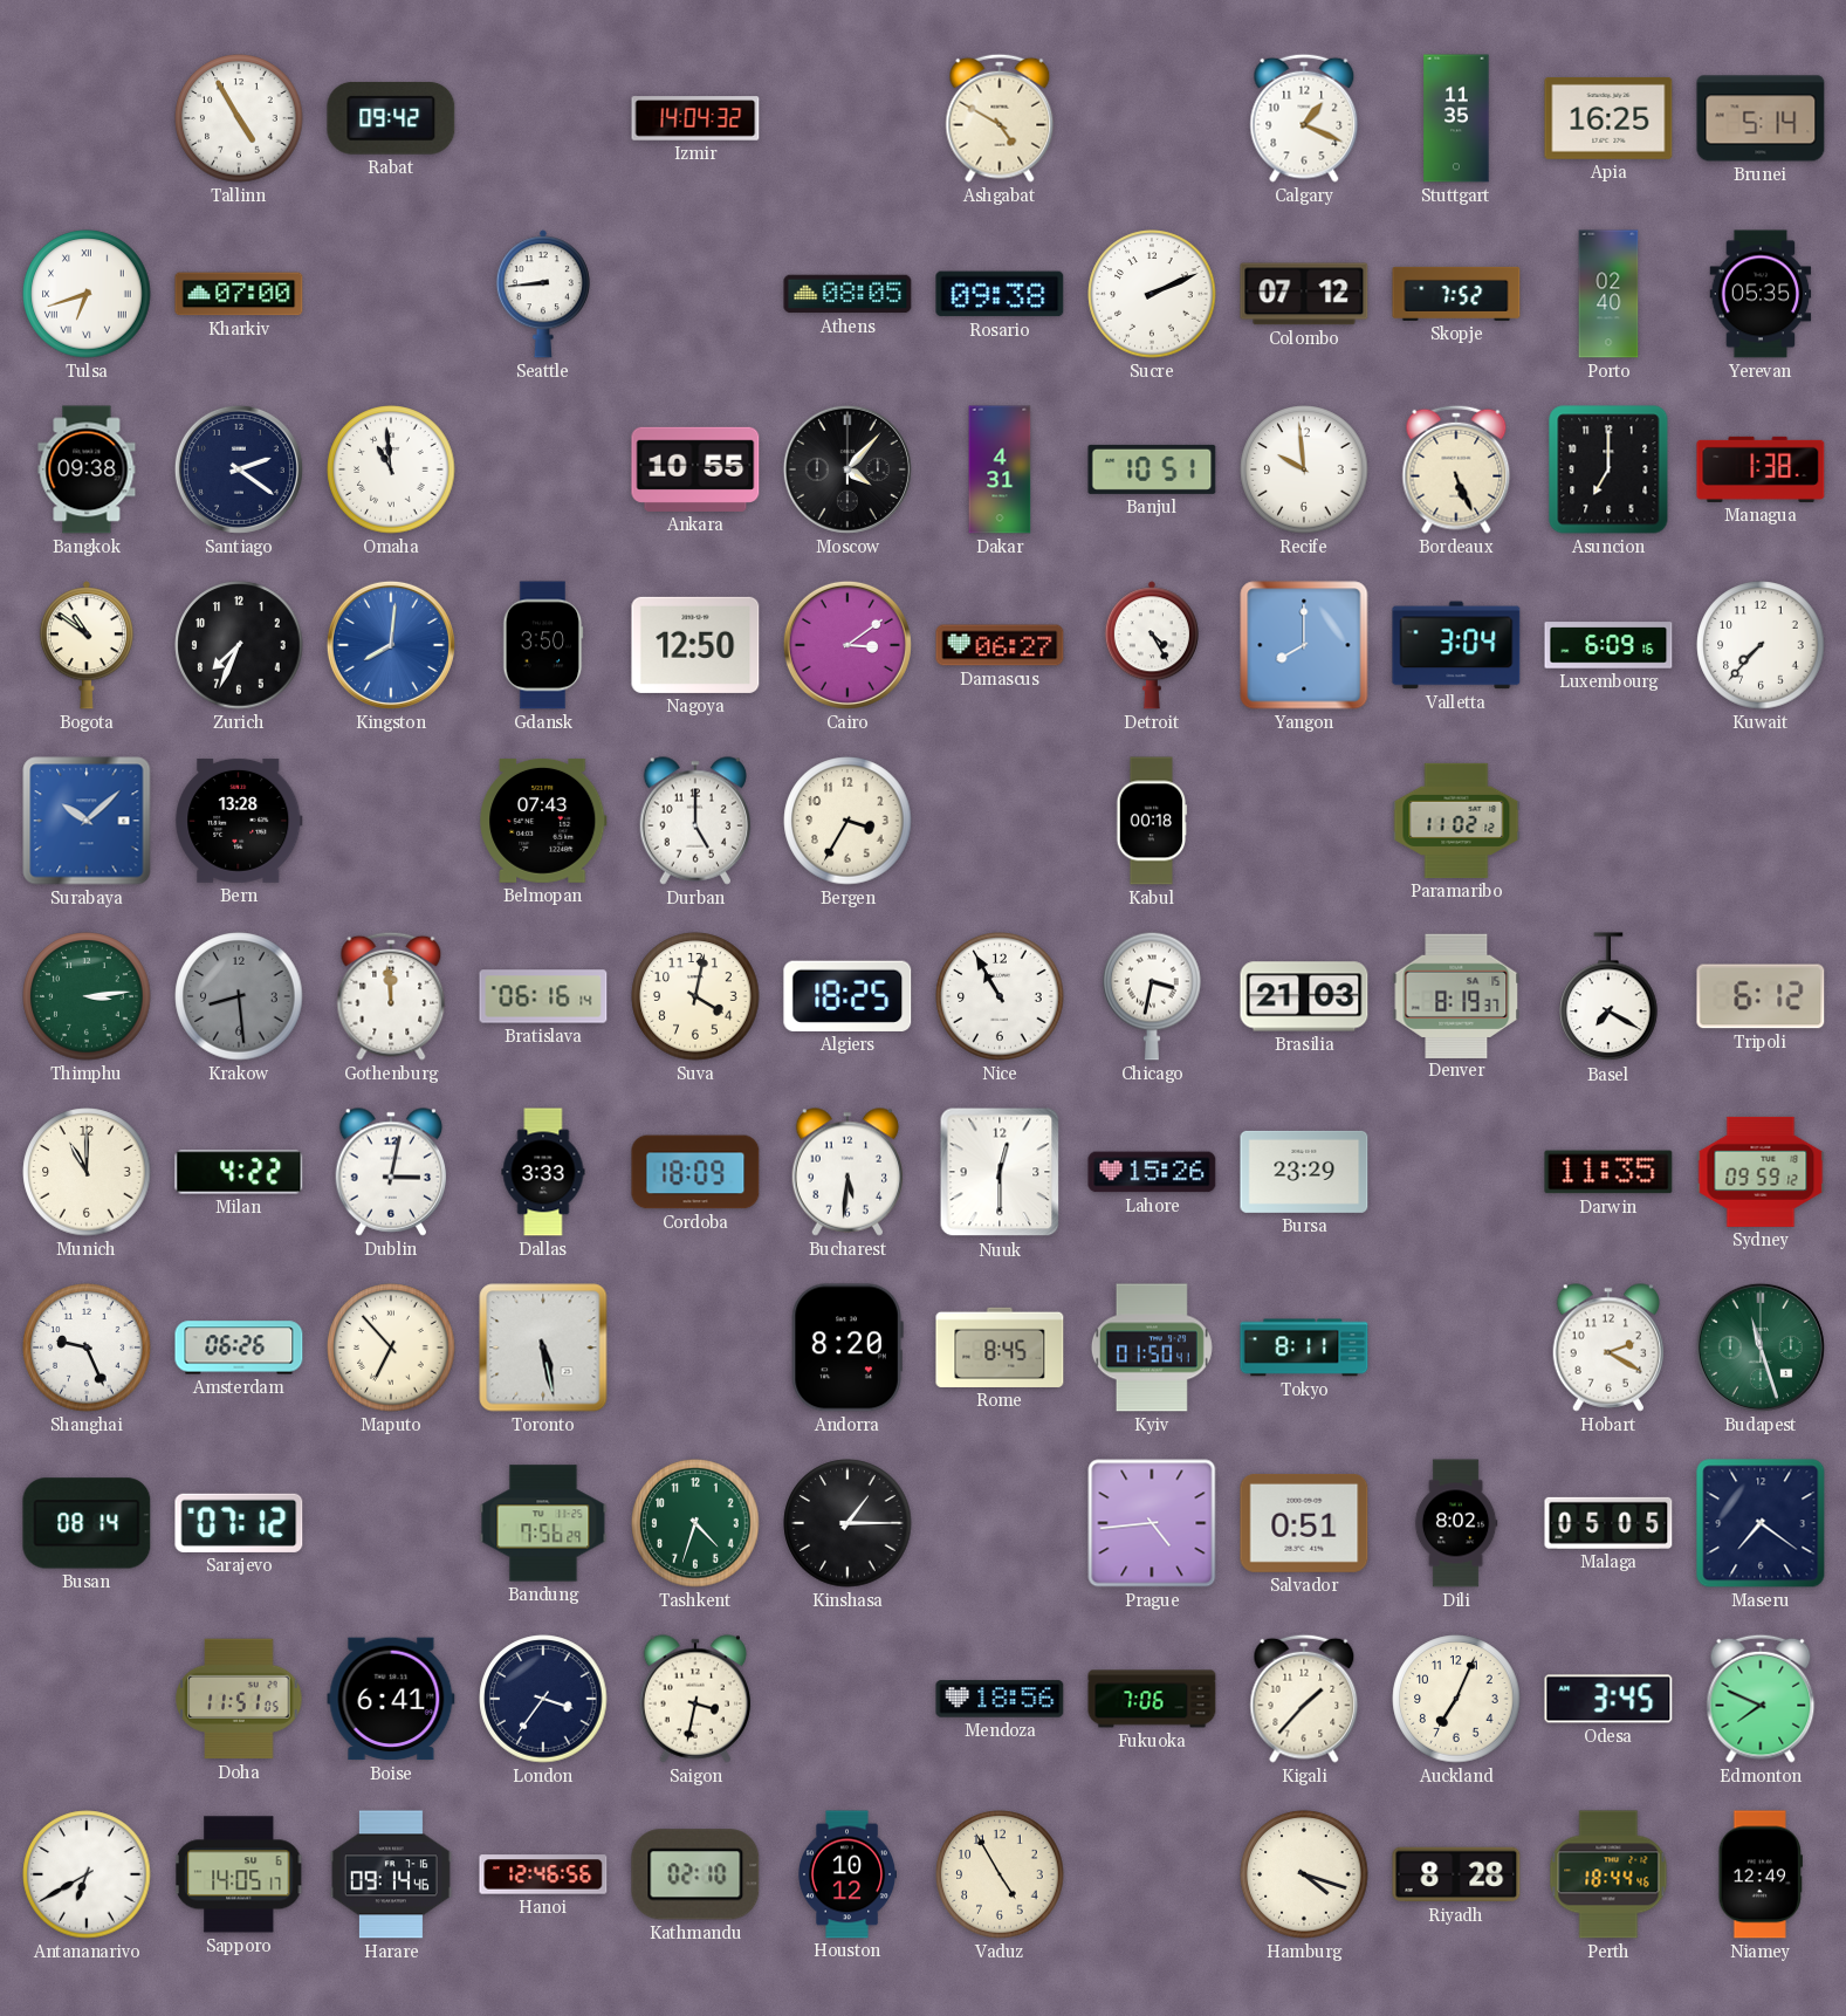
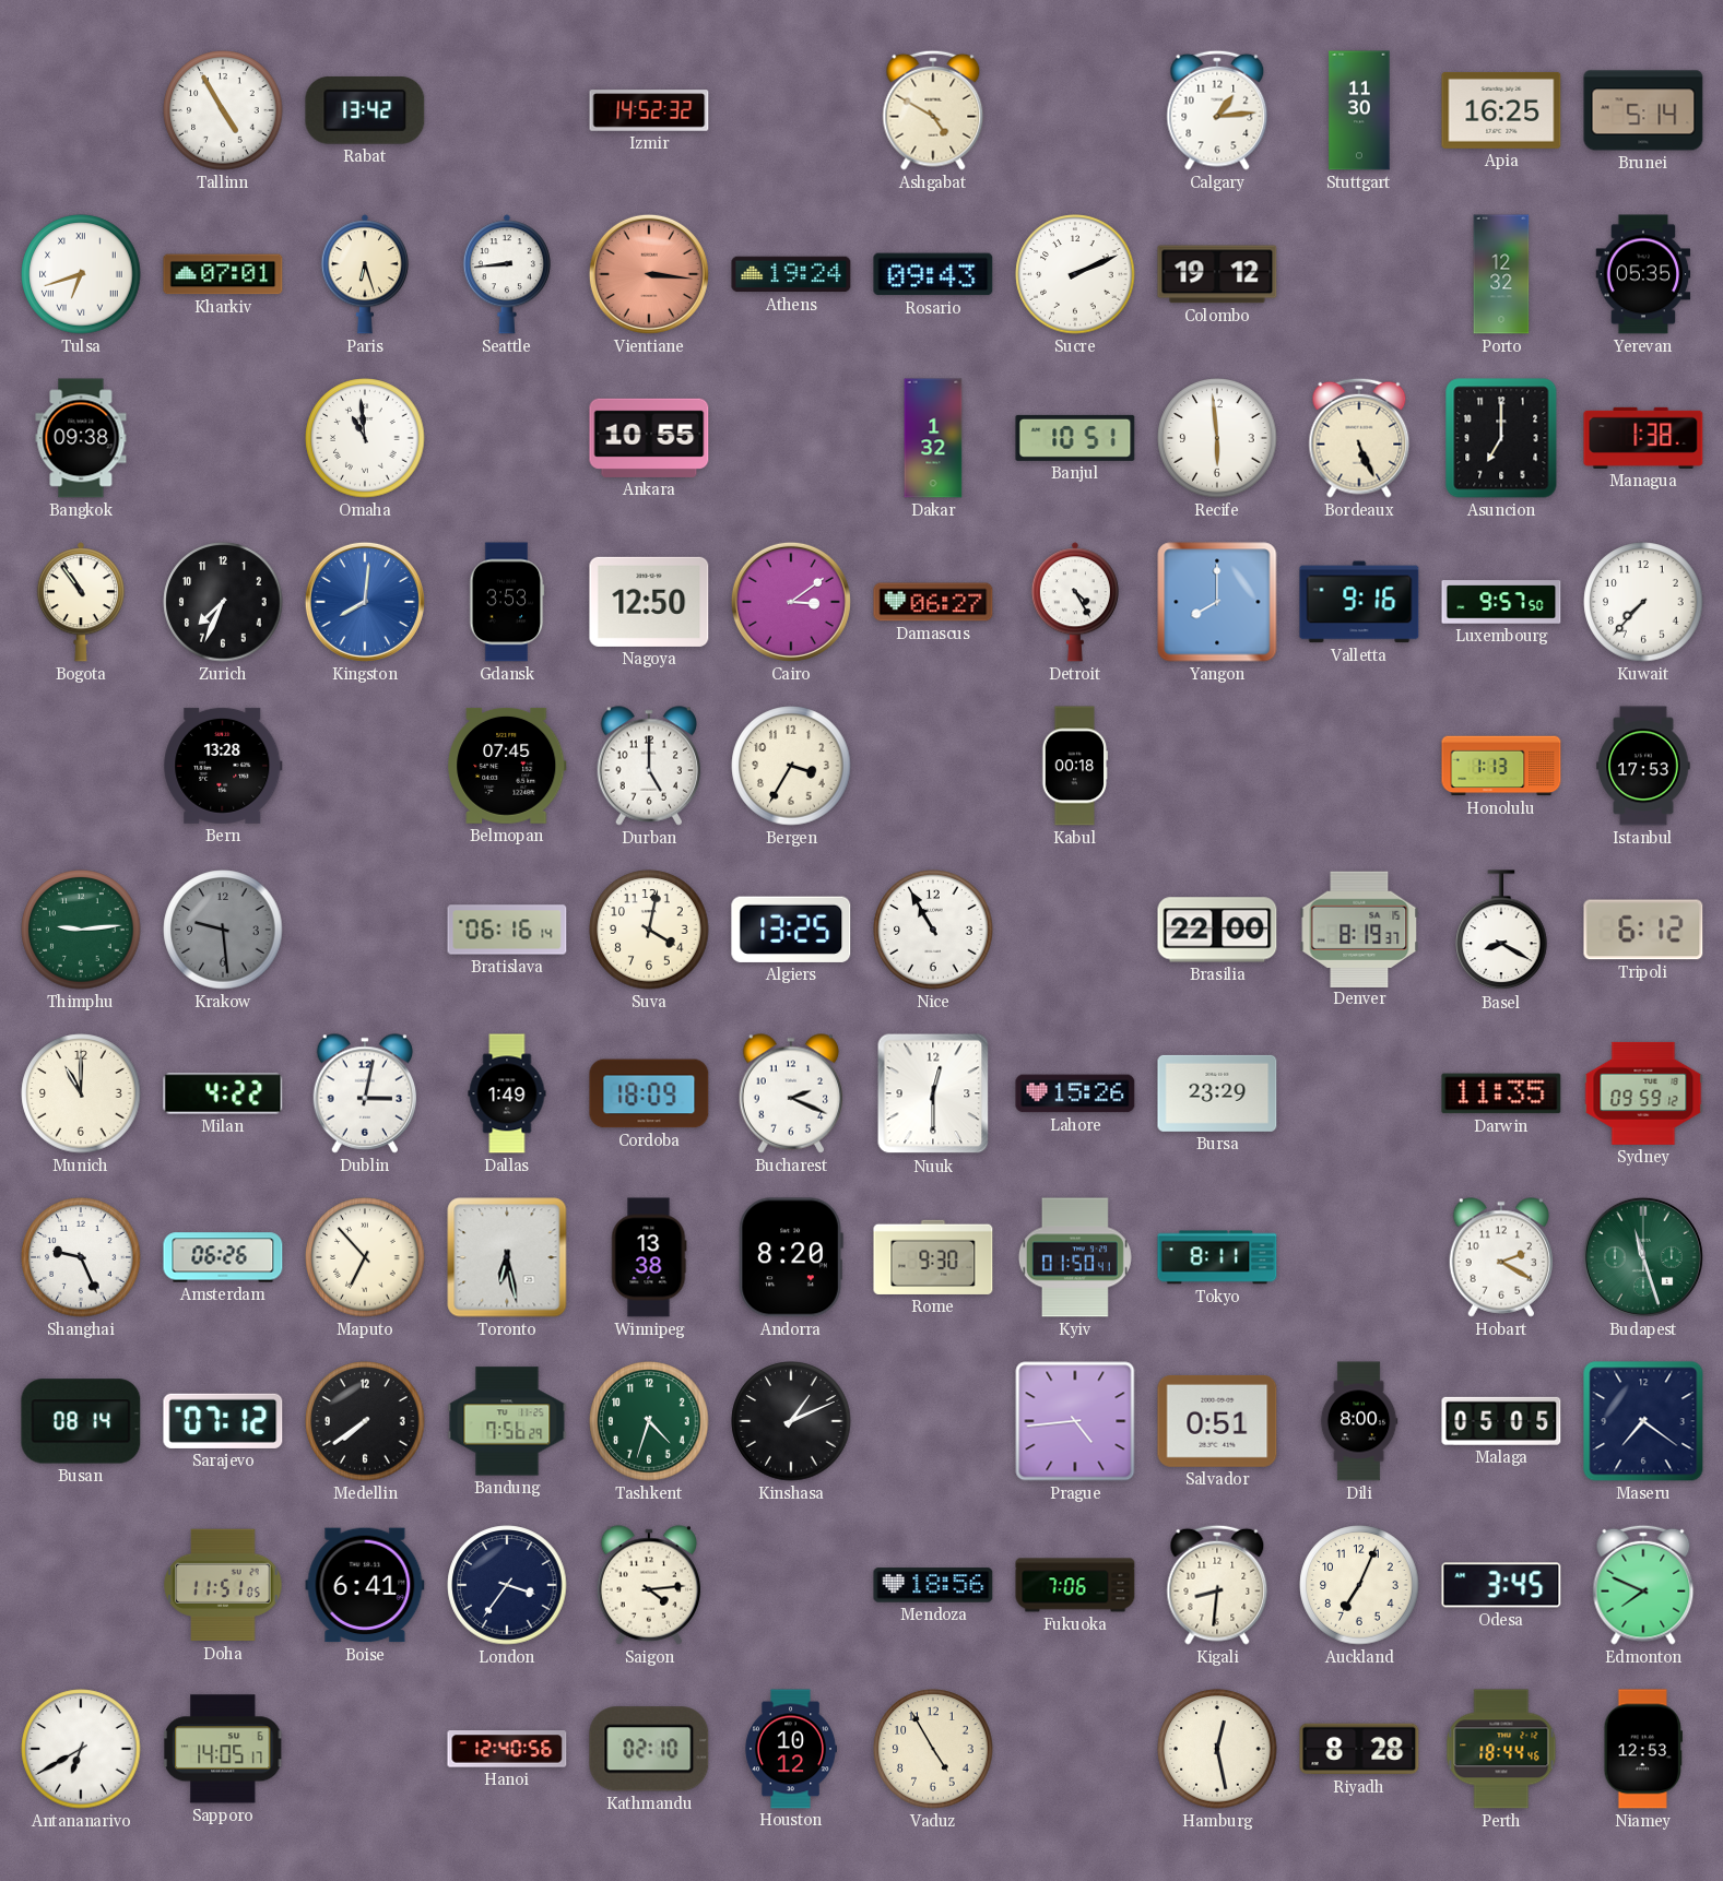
Rabat: 09:42 -> 13:42 (365, 110)
Izmir: 14:04 -> 14:52 (649, 110)
Calgary: 1:19 -> 1:14 (1217, 110)
Stuttgart: 11:35 -> 11:30 (1359, 110)
Kharkiv: 07:00 -> 07:01 (223, 274)
Paris: none -> 6:27 (365, 274)
Vientiane: none -> 3:16 (649, 274)
Athens: 08:05 -> 19:24 (791, 274)
Rosario: 09:38 -> 09:43 (933, 274)
Colombo: 07:12 -> 19:12 (1217, 274)
Skopje: 7:52 -> none (1456, 294)
Porto: 02:40 -> 12:32 (1501, 274)
Santiago: 2:21 -> none (239, 469)
Moscow: 4:07 -> none (847, 469)
Dakar: 4:31 -> 1:32 (933, 438)
Recife: 9:59 -> 5:59 (1217, 438)
Bogota: 10:51 -> 10:54 (81, 602)
Gdansk: 3:50 -> 3:53 (507, 602)
Valletta: 3:04 -> 9:16 (1359, 602)
Luxembourg: 6:09 -> 9:57 (1501, 602)
Surabaya: 10:08 -> none (87, 821)
Belmopan: 07:43 -> 07:45 (507, 766)
Paramaribo: 11:02 -> none (1456, 821)
Honolulu: none -> 1:13 (1501, 766)
Istanbul: none -> 17:53 (1643, 766)
Thimphu: 3:14 -> 9:14 (81, 930)
Krakow: 8:29 -> 9:29 (223, 930)
Gothenburg: 11:59 -> none (391, 996)
Algiers: 18:25 -> 13:25 (791, 930)
Chicago: 3:32 -> none (1152, 996)
Brasilia: 21:03 -> 22:00 (1217, 930)
Basel: 7:20 -> 8:20 (1501, 931)
Dallas: 3:33 -> 1:49 (507, 1093)
Bucharest: 5:31 -> 2:19 (791, 1093)
Toronto: 5:28 -> 6:28 (507, 1257)
Winnipeg: none -> 13:38 (649, 1257)
Rome: 8:45 -> 9:30 (933, 1257)
Medellin: none -> 7:39 (365, 1421)
Kinshasa: 1:15 -> 1:11 (791, 1421)
Dili: 8:02 -> 8:00 (1359, 1421)
Saigon: 3:32 -> 4:14 (649, 1585)
Kigali: 1:37 -> 8:31 (1217, 1585)
Harare: 09:14 -> none (391, 1874)
Hanoi: 12:46 -> 12:40 (507, 1749)
Hamburg: 4:18 -> 12:28 (1217, 1749)
Niamey: 12:49 -> 12:53 (1643, 1749)
